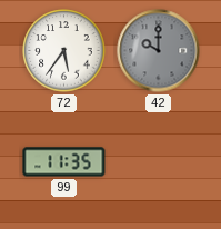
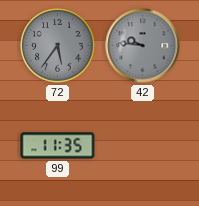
72 dial: white -> grey (58, 46)
42: 10:00 -> 9:46 (143, 46)
